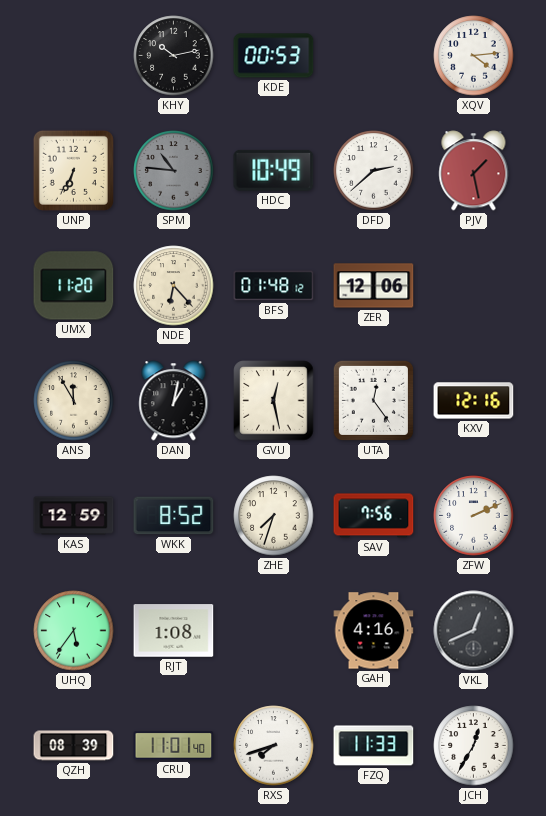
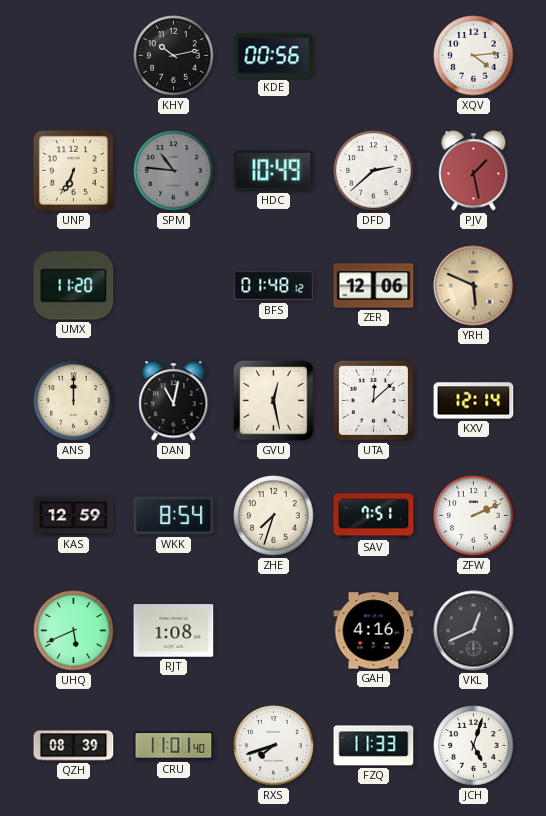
KDE: 00:53 -> 00:56 (274, 56)
NDE: 6:23 -> none (174, 286)
YRH: none -> 5:49 (474, 286)
ANS: 11:55 -> 12:00 (74, 401)
DAN: 1:02 -> 11:02 (174, 401)
UTA: 12:24 -> 12:08 (373, 400)
KXV: 12:16 -> 12:14 (474, 401)
WKK: 8:52 -> 8:54 (174, 516)
SAV: 7:56 -> 7:51 (374, 516)
UHQ: 5:36 -> 5:41 (74, 631)
JCH: 12:35 -> 5:03 (474, 746)
